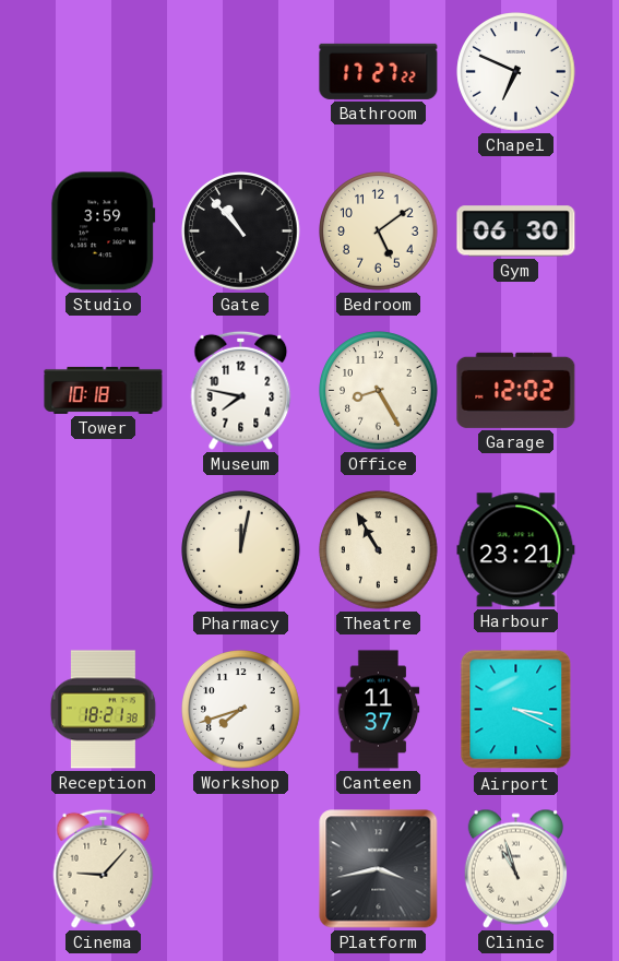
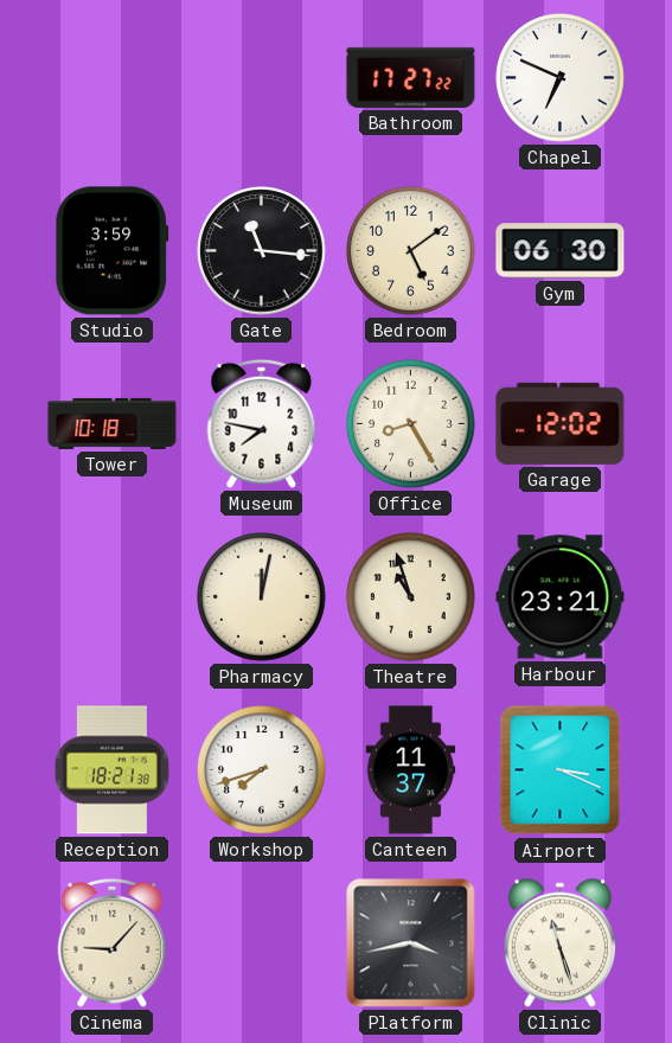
Gate: 10:53 -> 11:16 (262, 251)
Theatre: 10:55 -> 10:57 (411, 597)
Clinic: 10:57 -> 11:27 (559, 942)
